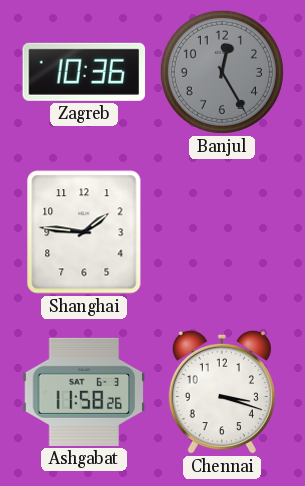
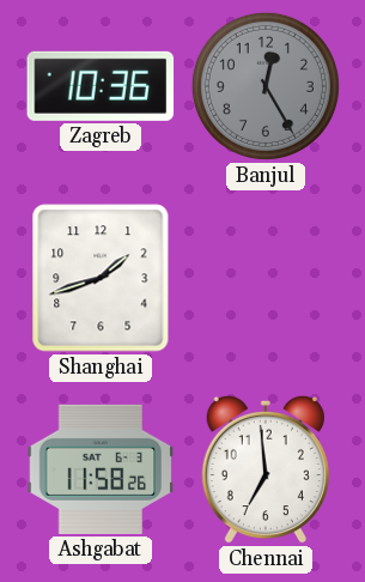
Shanghai: 1:46 -> 1:42 (101, 278)
Chennai: 3:18 -> 6:59 (266, 469)
